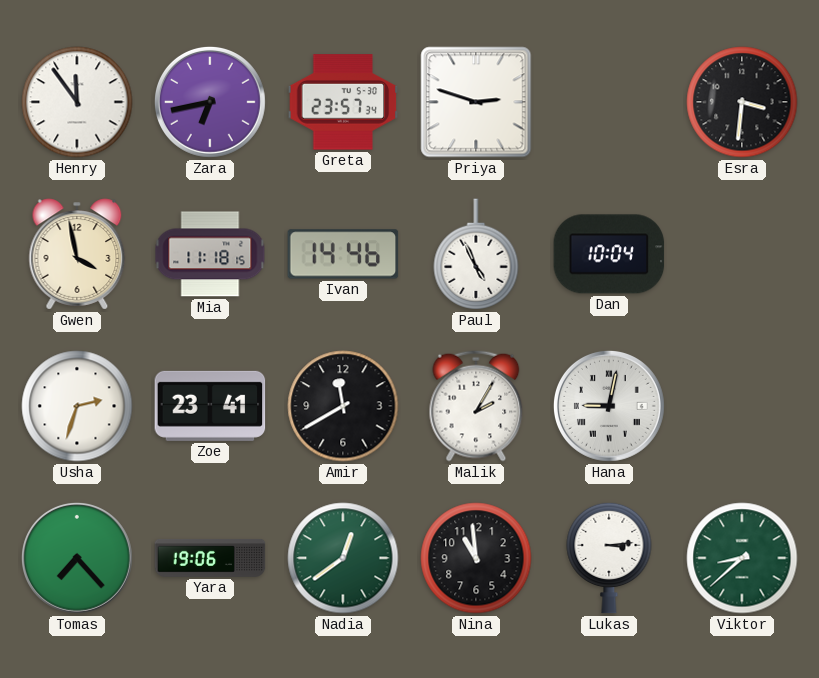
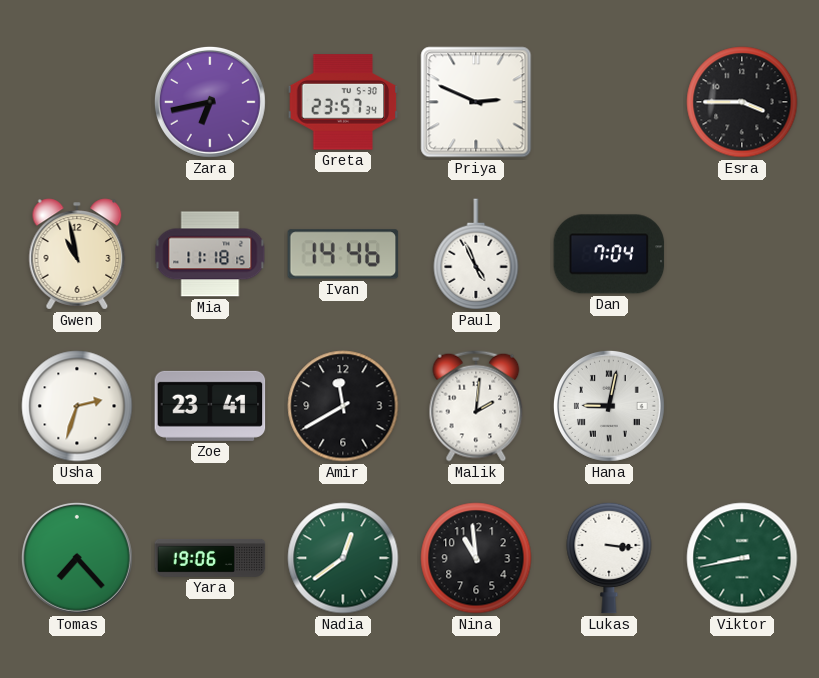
Henry: 11:54 -> none (77, 102)
Priya: 2:48 -> 2:49 (476, 102)
Esra: 3:31 -> 3:45 (742, 102)
Gwen: 3:58 -> 10:58 (77, 254)
Dan: 10:04 -> 7:04 (609, 254)
Malik: 2:05 -> 2:01 (476, 406)
Lukas: 3:14 -> 3:16 (609, 558)
Viktor: 8:38 -> 8:43 (742, 558)
